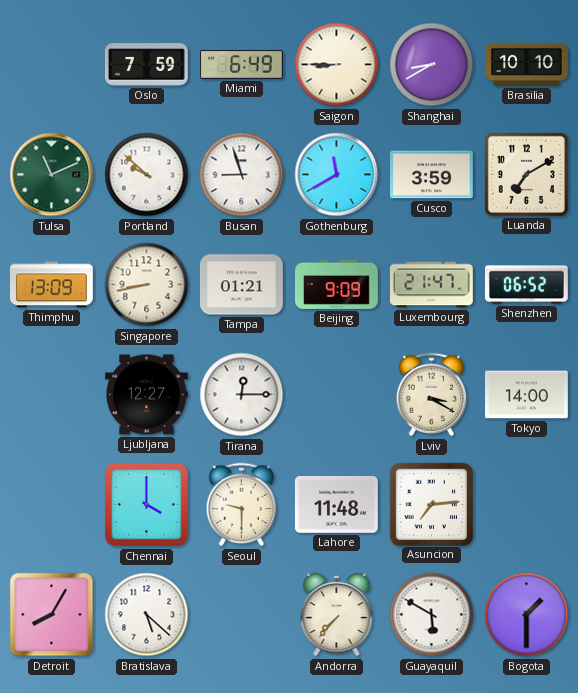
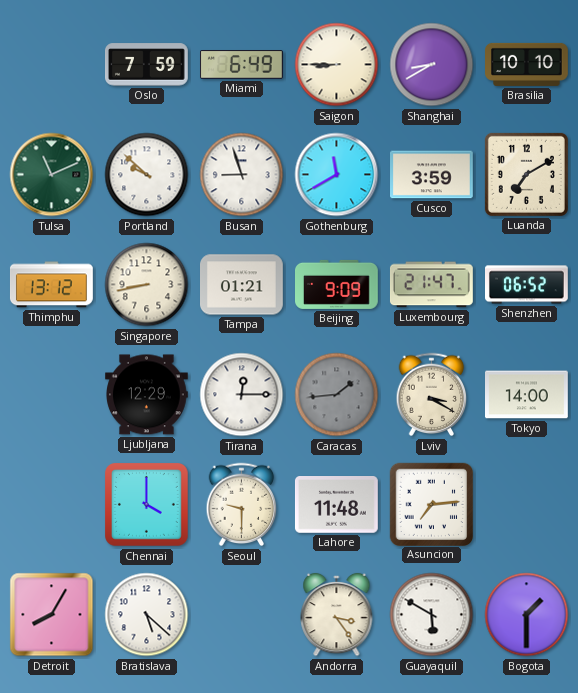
Thimphu: 13:09 -> 13:12 (51, 285)
Ljubljana: 12:27 -> 12:29 (147, 395)
Caracas: none -> 1:44 (337, 395)
Andorra: 7:37 -> 3:24 (337, 615)
